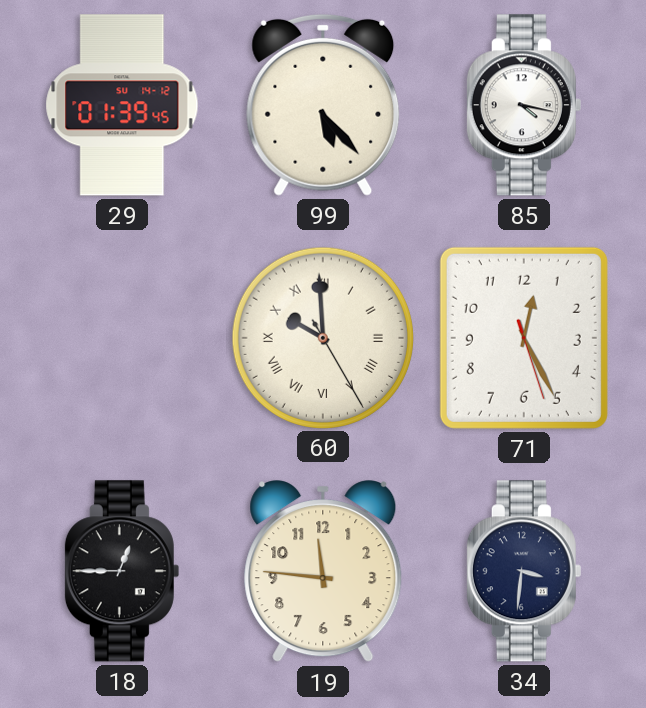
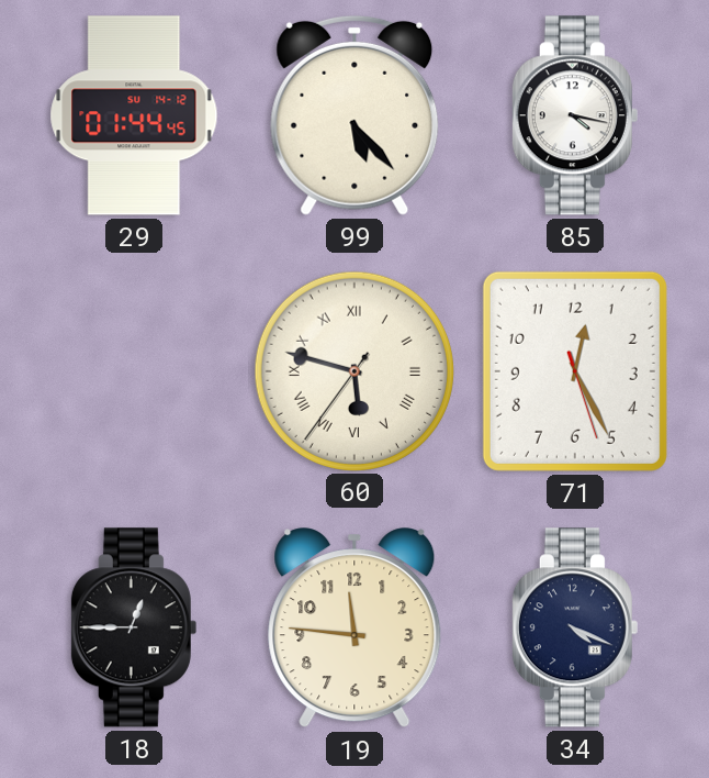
29: 01:39 -> 01:44 (134, 115)
60: 9:59 -> 5:47 (353, 370)
34: 3:31 -> 4:19 (575, 627)
